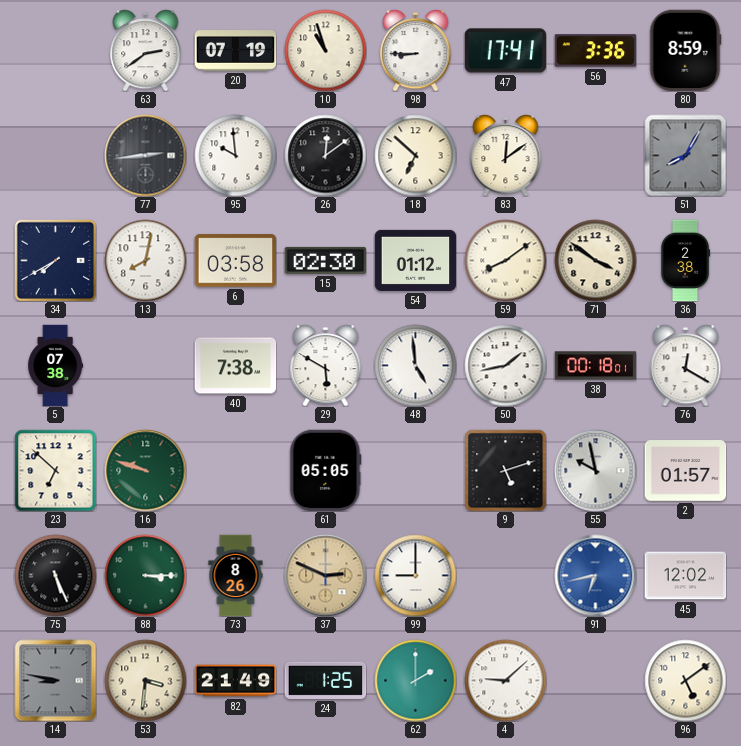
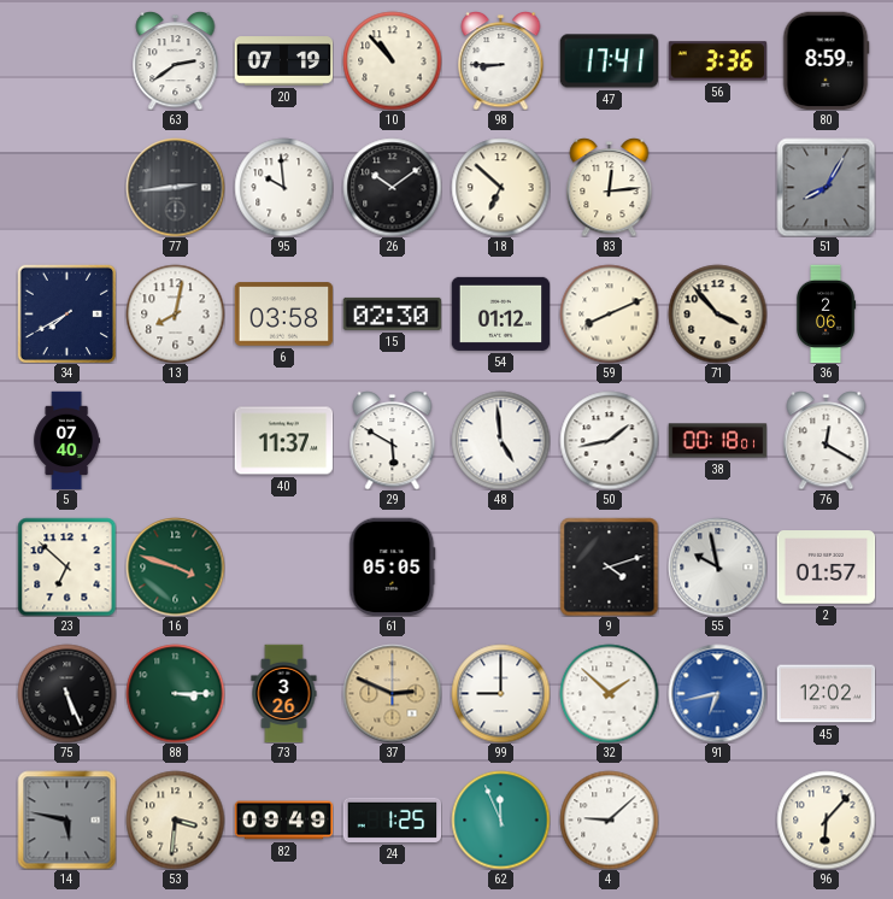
10: 10:57 -> 10:53 (392, 60)
26: 12:09 -> 10:09 (392, 187)
83: 12:09 -> 12:14 (610, 188)
59: 8:09 -> 8:11 (609, 313)
71: 3:51 -> 3:53 (717, 313)
36: 2:38 -> 2:06 (826, 313)
5: 07:38 -> 07:40 (67, 440)
40: 7:38 -> 11:37 (283, 441)
16: 9:48 -> 3:48 (175, 566)
9: 5:12 -> 4:12 (609, 566)
73: 8:26 -> 3:26 (284, 693)
32: none -> 1:52 (609, 693)
14: 8:47 -> 5:47 (66, 819)
82: 21:49 -> 09:49 (283, 821)
62: 2:00 -> 11:56 (500, 819)
96: 5:09 -> 6:07 (826, 819)
